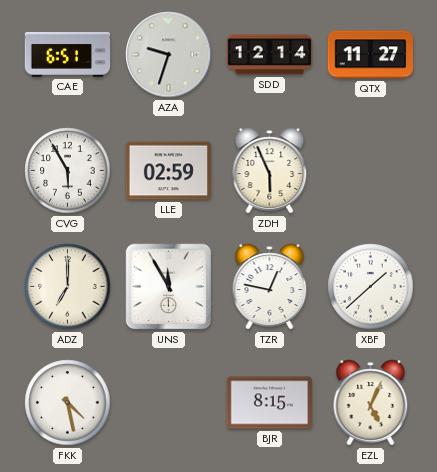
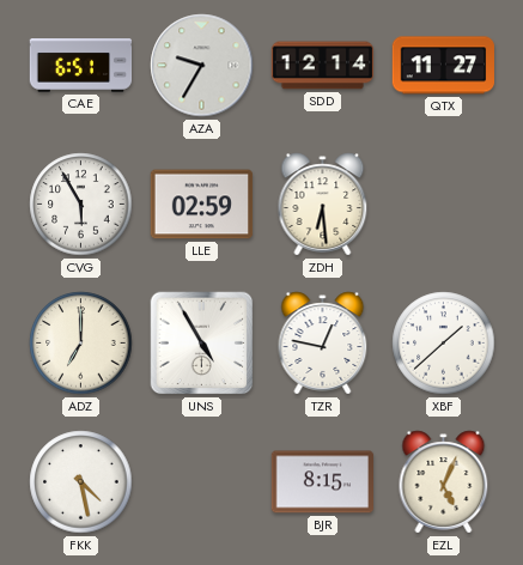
AZA: 9:33 -> 9:35 (202, 66)
ZDH: 5:56 -> 6:29 (323, 205)
UNS: 11:55 -> 4:55 (202, 344)
